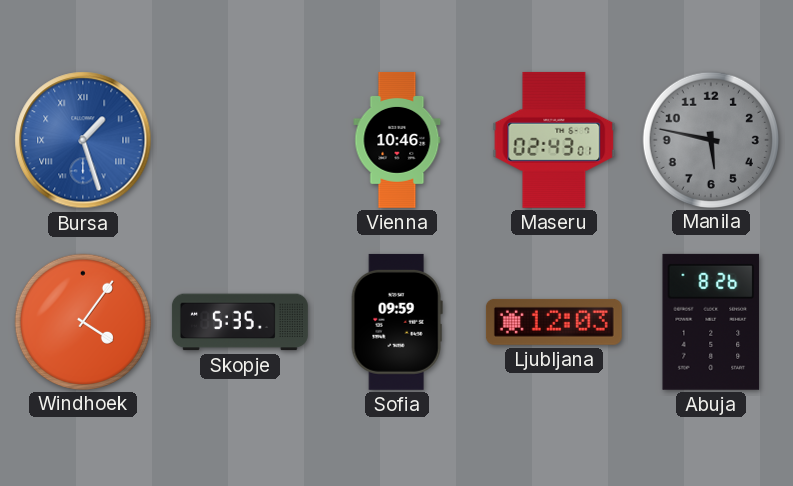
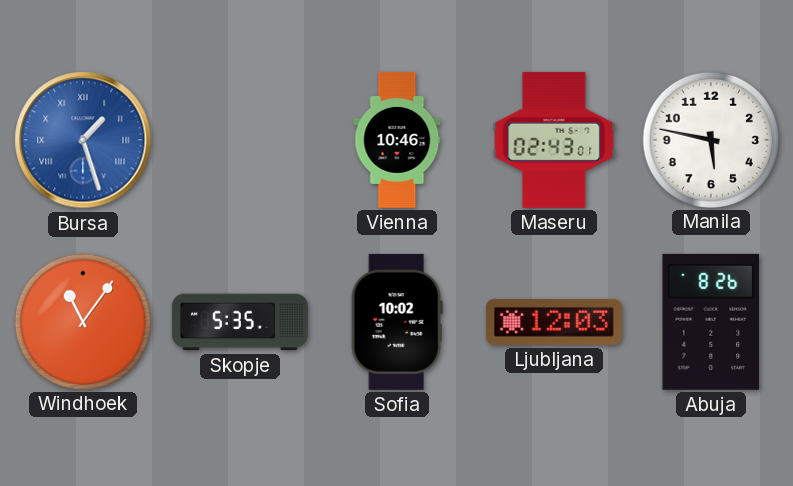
Manila dial: grey -> white (710, 139)
Windhoek: 4:06 -> 11:06 (82, 321)
Sofia: 09:59 -> 10:02 (397, 322)
